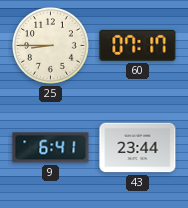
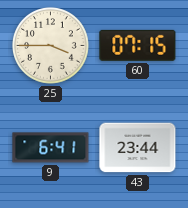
25: 8:45 -> 3:45 (51, 46)
60: 07:17 -> 07:15 (138, 45)
